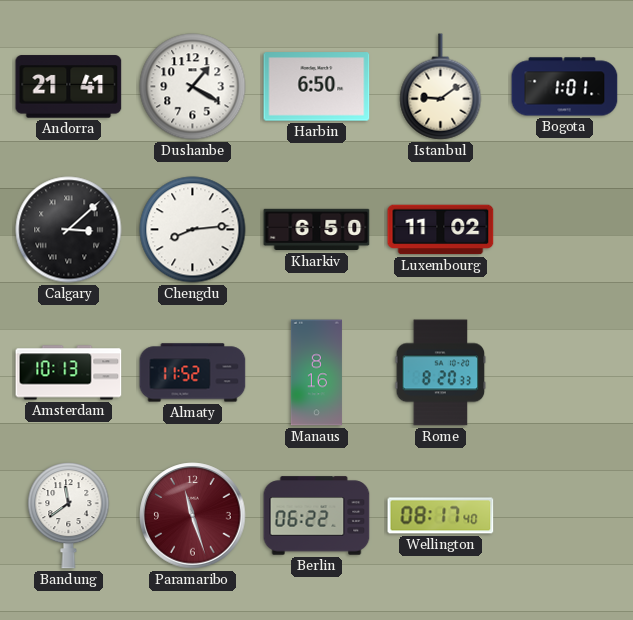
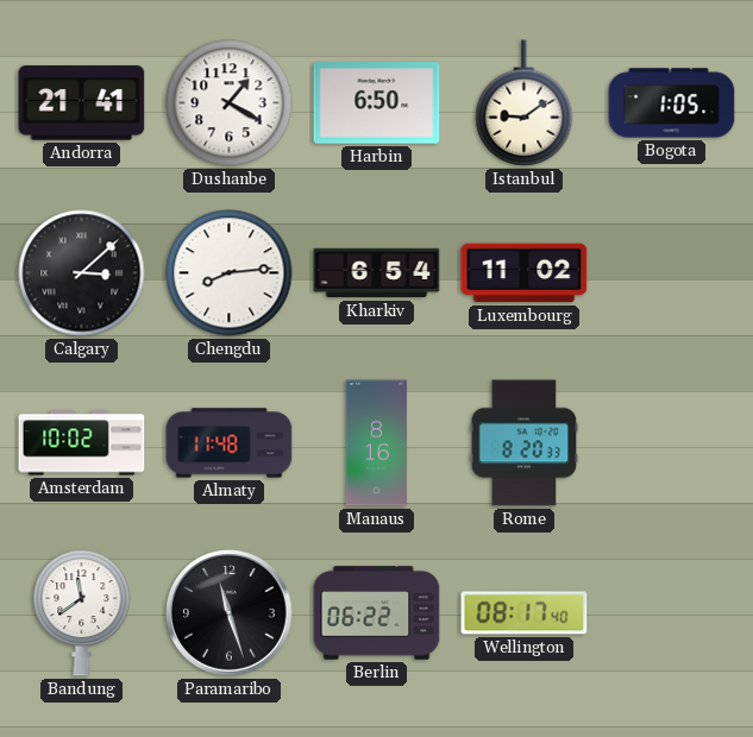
Bogota: 1:01 -> 1:05 (672, 103)
Kharkiv: 6:50 -> 6:54 (377, 273)
Amsterdam: 10:13 -> 10:02 (82, 443)
Almaty: 11:52 -> 11:48 (230, 443)
Paramaribo dial: burgundy -> black (230, 613)
